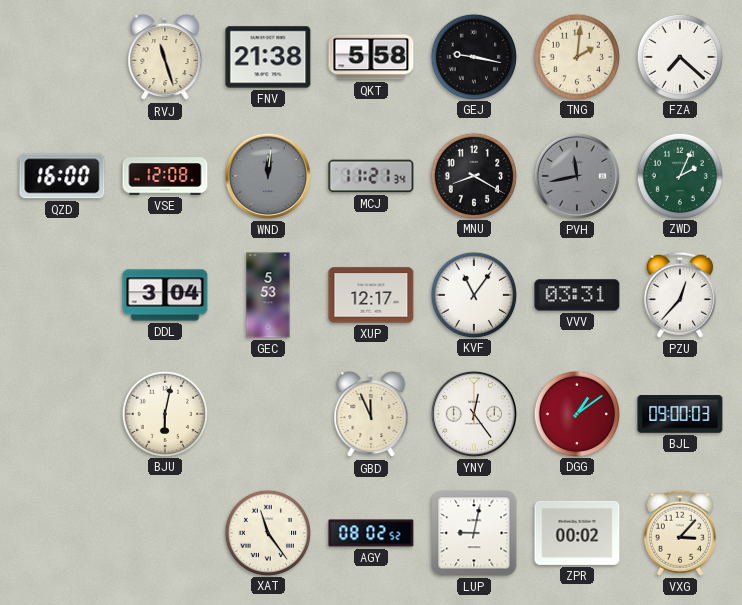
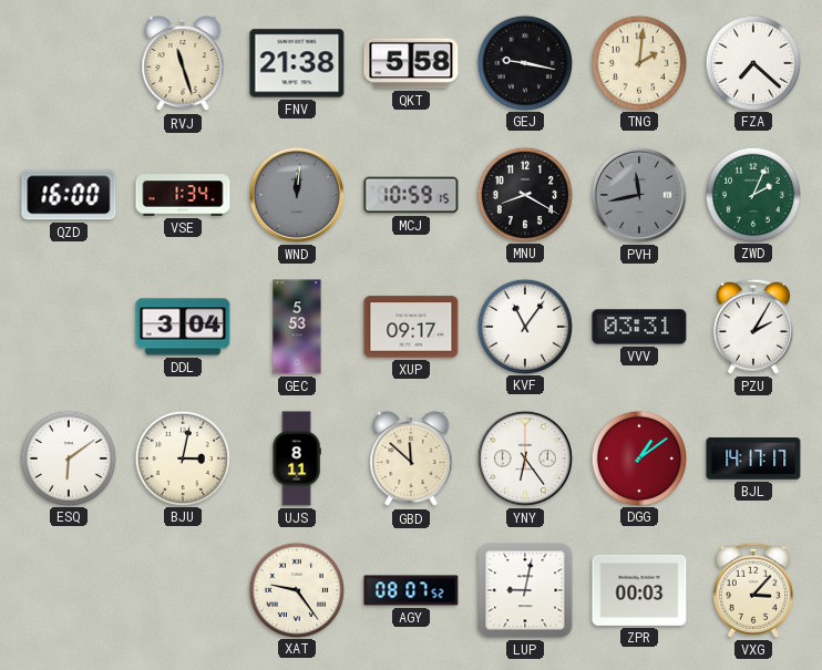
VSE: 12:08 -> 1:34 (183, 195)
MCJ: 11:21 -> 10:59 (411, 195)
XUP: 12:17 -> 09:17 (411, 327)
PZU: 12:37 -> 2:05 (753, 327)
ESQ: none -> 6:09 (68, 457)
BJU: 6:02 -> 3:02 (182, 457)
UJS: none -> 8:11 (297, 458)
GBD: 11:56 -> 11:52 (411, 458)
YNY: 12:24 -> 6:24 (525, 458)
BJL: 09:00 -> 14:17 (753, 458)
XAT: 11:24 -> 9:24 (296, 589)
AGY: 08:02 -> 08:07 (411, 590)
ZPR: 00:02 -> 00:03 (639, 590)
